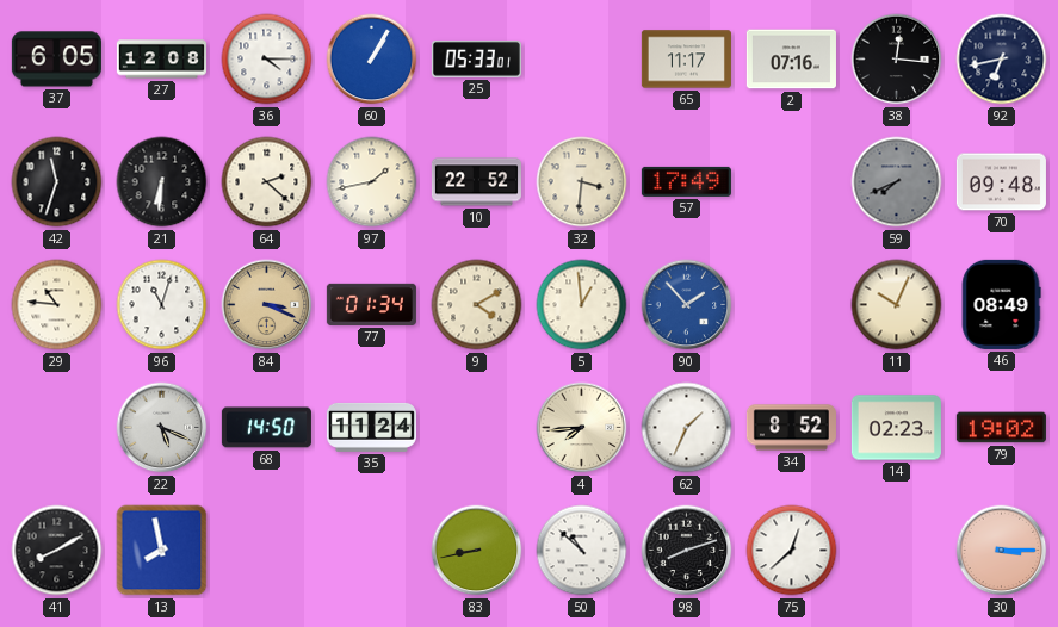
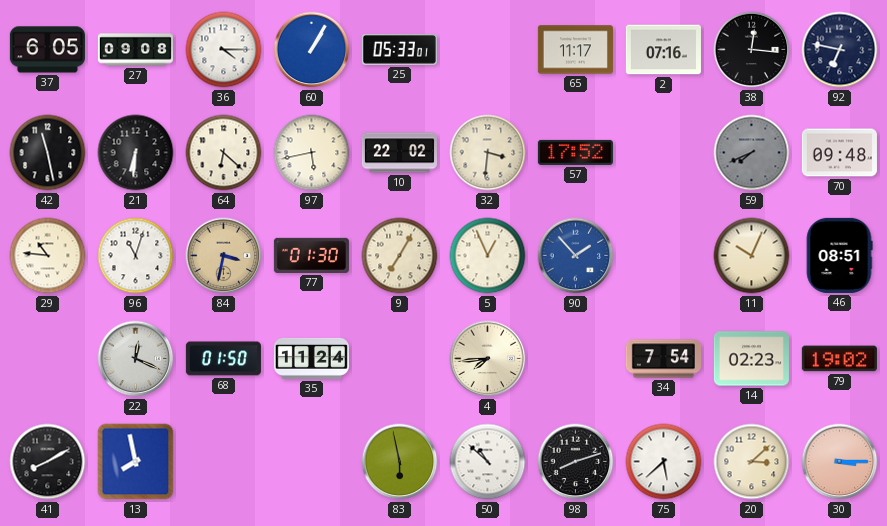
27: 12:08 -> 09:08 (135, 50)
92: 6:43 -> 6:47 (840, 50)
42: 11:33 -> 11:28 (48, 153)
64: 2:22 -> 6:22 (224, 153)
97: 1:43 -> 5:43 (312, 153)
10: 22:52 -> 22:02 (399, 153)
57: 17:49 -> 17:52 (575, 152)
84: 3:19 -> 3:32 (224, 256)
77: 01:34 -> 01:30 (311, 255)
9: 4:10 -> 7:05 (400, 256)
5: 12:59 -> 12:56 (488, 256)
46: 08:49 -> 08:51 (839, 255)
22: 5:19 -> 12:19 (136, 359)
68: 14:50 -> 01:50 (223, 359)
62: 1:34 -> none (687, 428)
34: 8:52 -> 7:54 (663, 359)
83: 8:43 -> 5:58 (400, 462)
75: 12:38 -> 5:38 (664, 462)
20: none -> 3:08 (752, 462)
